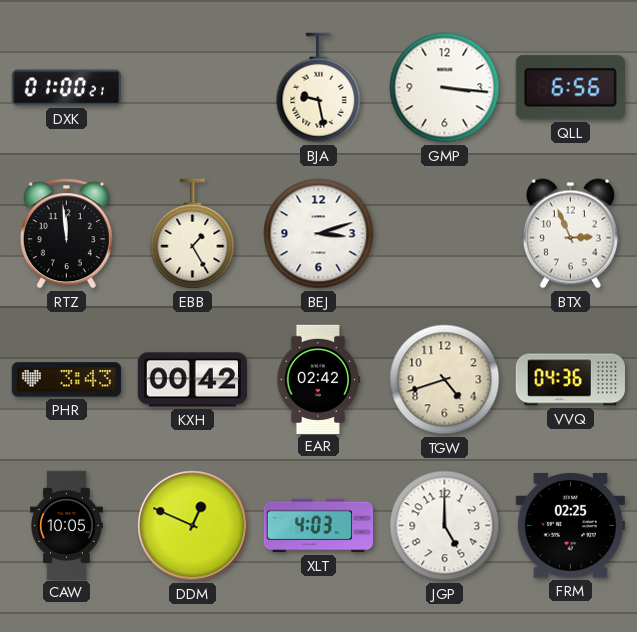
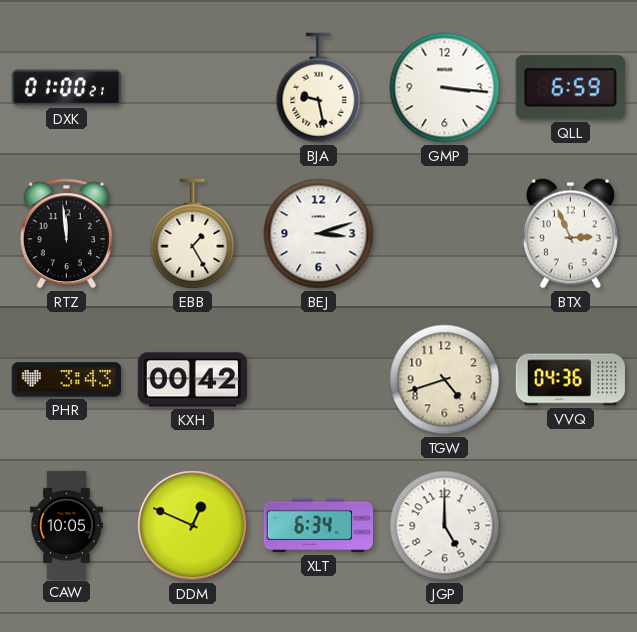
QLL: 6:56 -> 6:59 (570, 88)
EAR: 02:42 -> none (318, 379)
XLT: 4:03 -> 6:34 (318, 526)
FRM: 02:25 -> none (570, 525)
